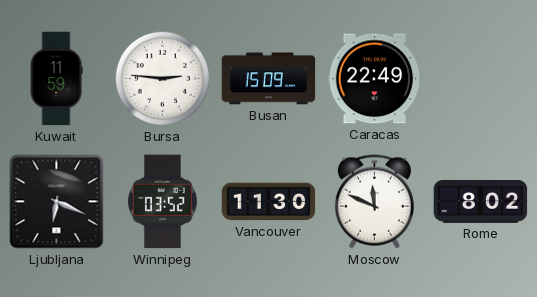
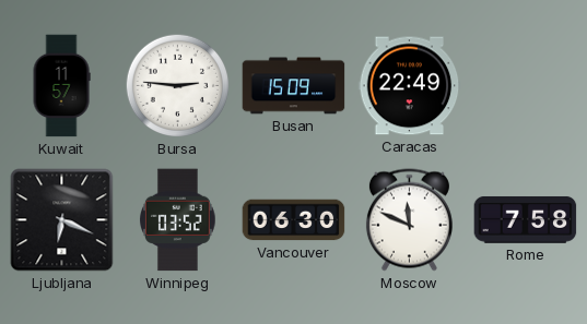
Kuwait: 11:59 -> 11:57 (61, 86)
Vancouver: 11:30 -> 06:30 (294, 220)
Rome: 8:02 -> 7:58 (526, 219)
